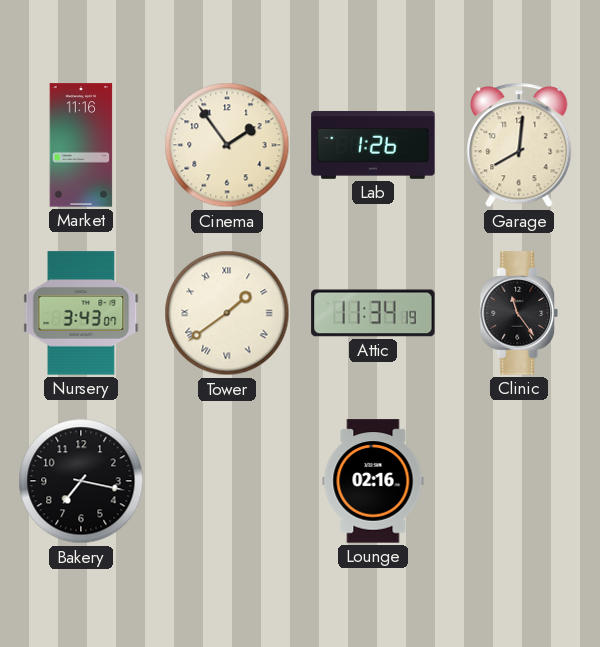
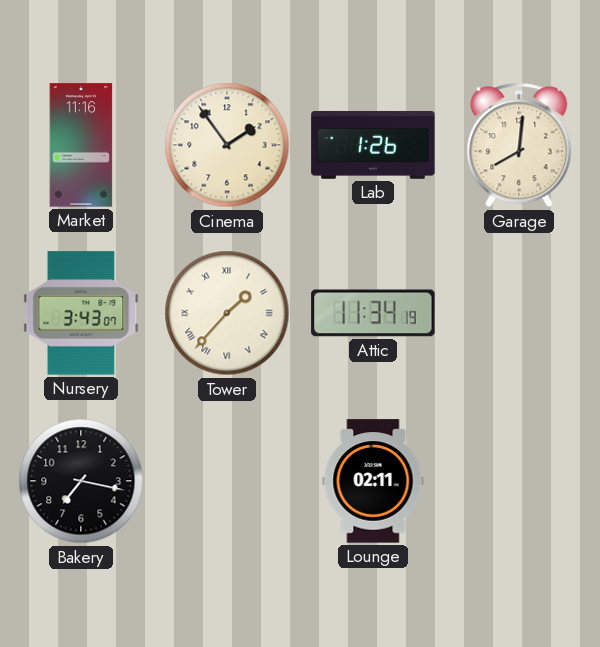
Tower: 1:39 -> 1:37 (227, 313)
Clinic: 11:24 -> none (519, 313)
Lounge: 02:16 -> 02:11 (373, 481)
